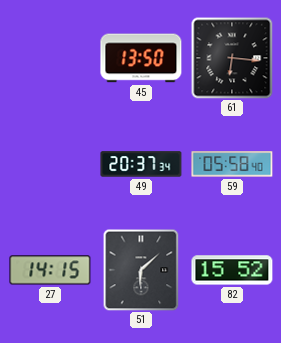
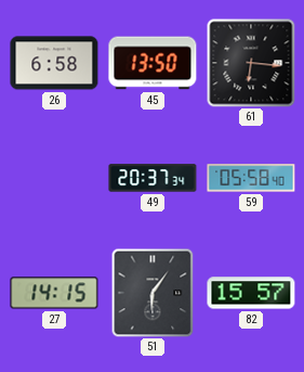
26: none -> 6:58 (54, 63)
51: 6:08 -> 6:06 (153, 293)
82: 15:52 -> 15:57 (251, 293)
